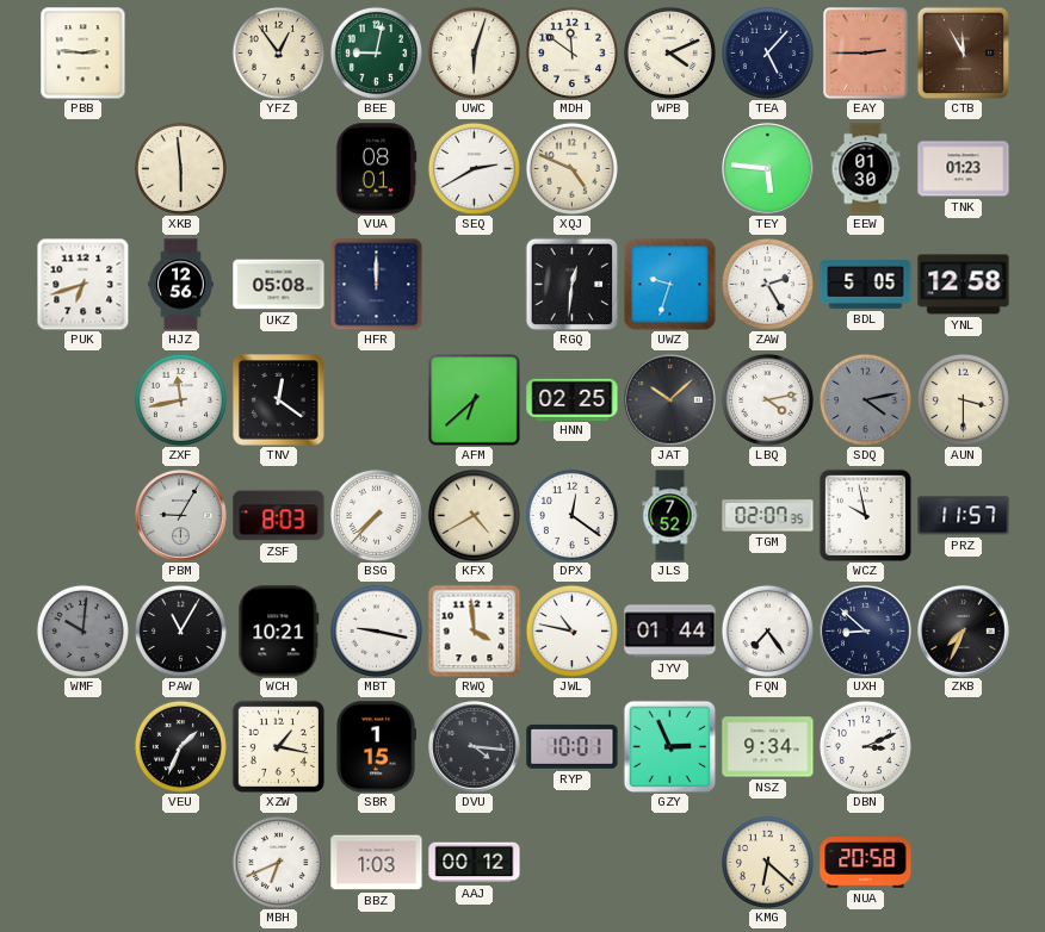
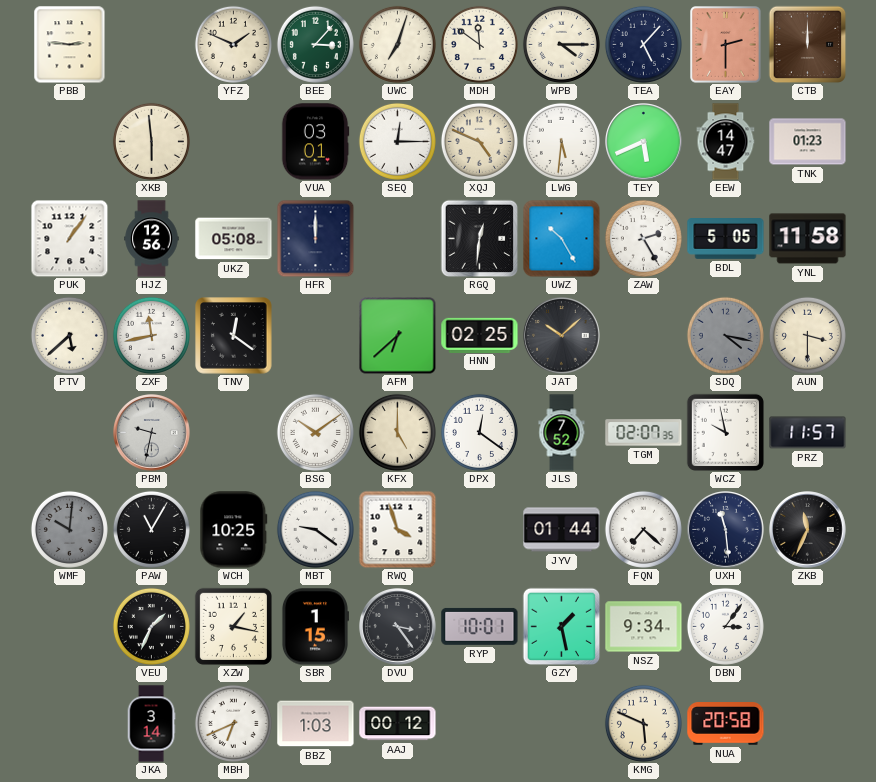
YFZ: 12:54 -> 1:49 (233, 44)
BEE: 9:02 -> 3:07 (315, 44)
UWC: 6:03 -> 7:03 (397, 44)
WPB: 4:11 -> 4:15 (561, 44)
EAY: 2:45 -> 2:30 (726, 45)
CTB: 11:55 -> 12:00 (807, 44)
VUA: 08:01 -> 03:01 (315, 142)
SEQ: 2:40 -> 12:15 (397, 141)
LWG: none -> 5:31 (561, 141)
TEY: 5:46 -> 5:41 (644, 142)
EEW: 01:30 -> 14:47 (726, 142)
PUK: 6:42 -> 1:06 (69, 238)
UWZ: 9:33 -> 10:25 (561, 238)
YNL: 12:58 -> 11:58 (808, 239)
PTV: none -> 5:38 (69, 335)
LBQ: 4:13 -> none (767, 399)
SDQ: 4:13 -> 4:17 (725, 335)
PBM: 9:05 -> 9:32 (152, 433)
ZSF: 8:03 -> none (279, 516)
BSG: 7:37 -> 10:09 (315, 432)
KFX: 4:40 -> 5:00 (397, 432)
WCH: 10:21 -> 10:25 (234, 530)
MBT: 9:17 -> 9:21 (315, 529)
RWQ: 3:59 -> 3:57 (397, 529)
JWL: 10:47 -> none (571, 630)
FQN: 7:24 -> 7:22 (643, 529)
UXH: 8:52 -> 11:29 (726, 530)
ZKB: 7:34 -> 11:34 (808, 530)
DVU: 4:16 -> 3:24 (398, 627)
GZY: 2:56 -> 1:28 (561, 626)
DBN: 3:11 -> 3:06 (725, 626)
JKA: none -> 3:14 (151, 724)
KMG: 6:22 -> 5:49 (643, 723)
